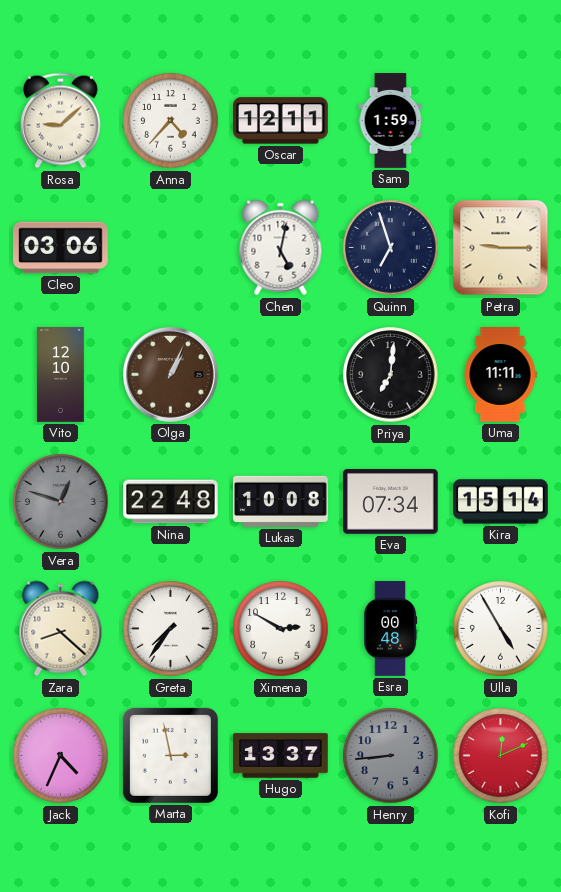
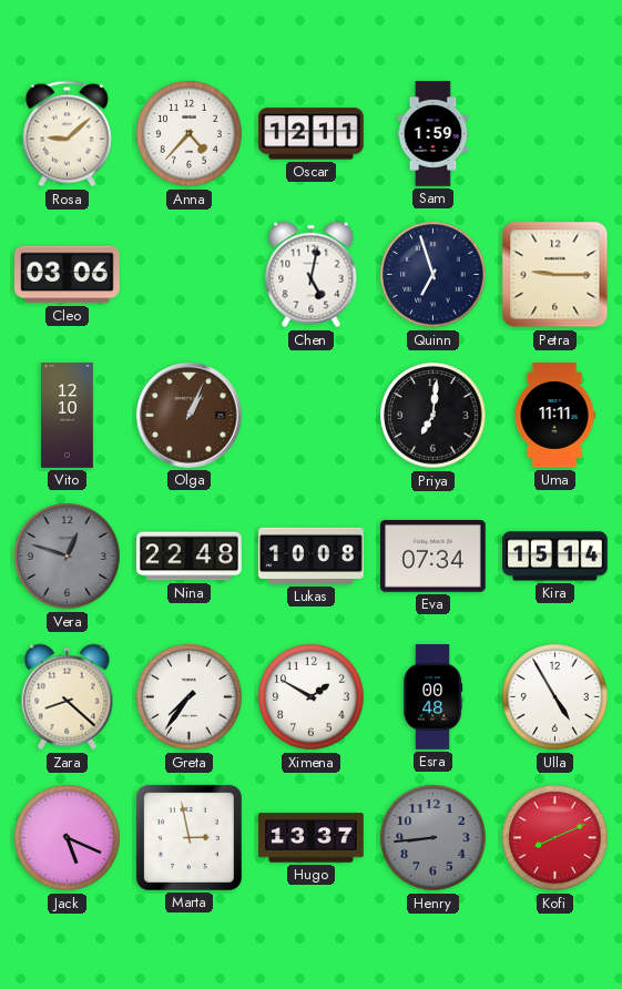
Ximena: 2:50 -> 1:50 (312, 697)
Jack: 4:34 -> 5:19 (68, 838)
Kofi: 12:11 -> 8:11 (555, 838)
